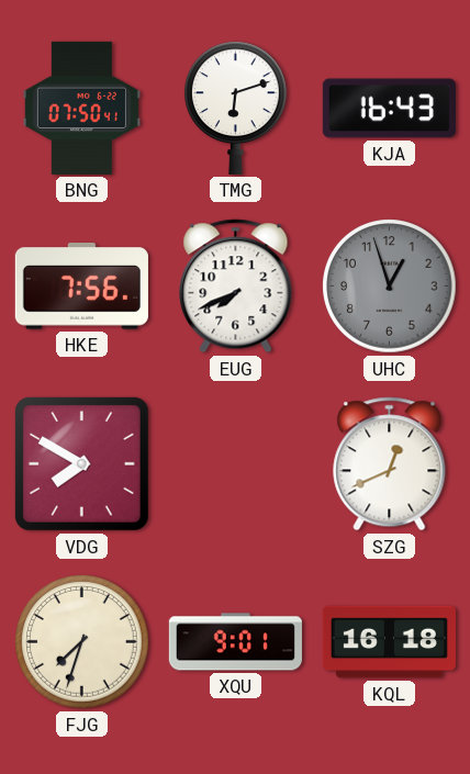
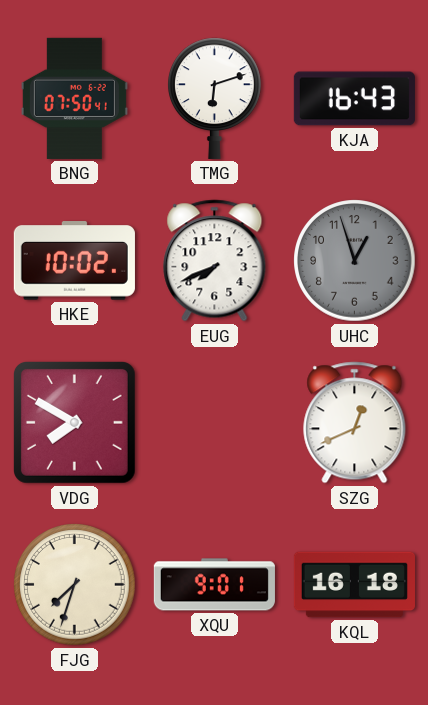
HKE: 7:56 -> 10:02 (74, 261)
